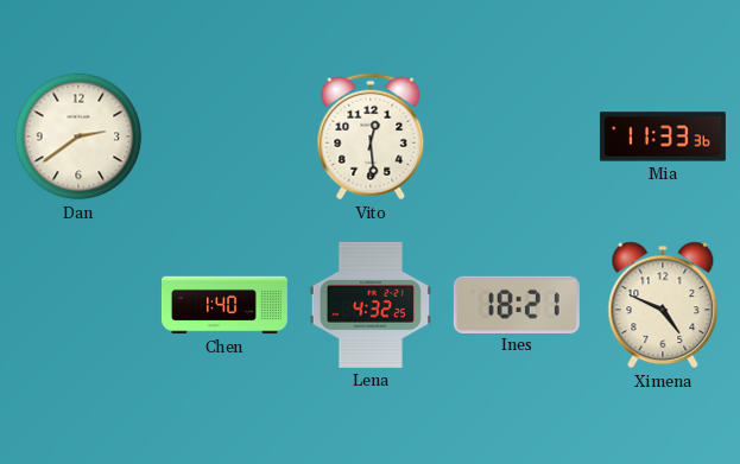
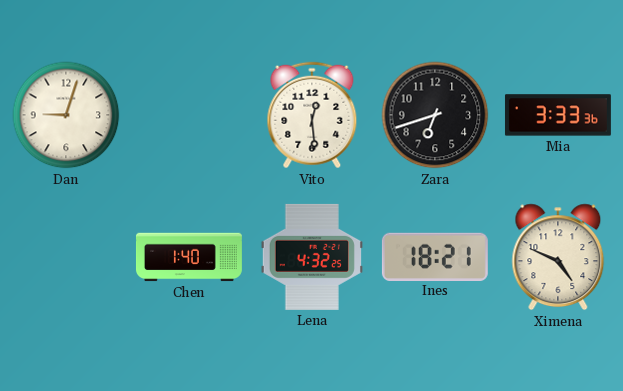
Dan: 2:39 -> 9:03 (66, 115)
Zara: none -> 6:42 (435, 115)
Mia: 11:33 -> 3:33 (558, 115)
